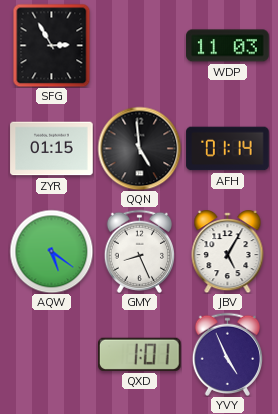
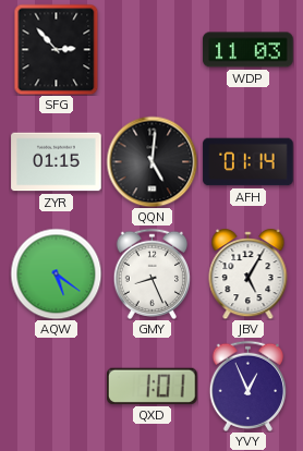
SFG: 2:55 -> 2:53 (57, 49)
QQN: 4:59 -> 5:01 (152, 161)
YVY: 4:56 -> 12:56 (247, 386)
